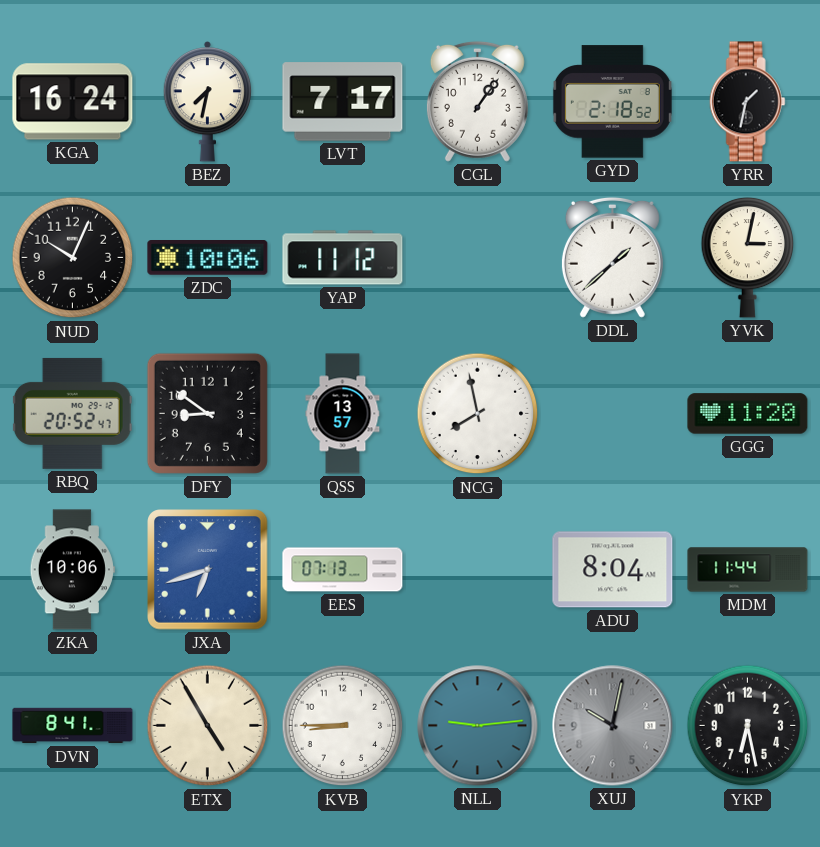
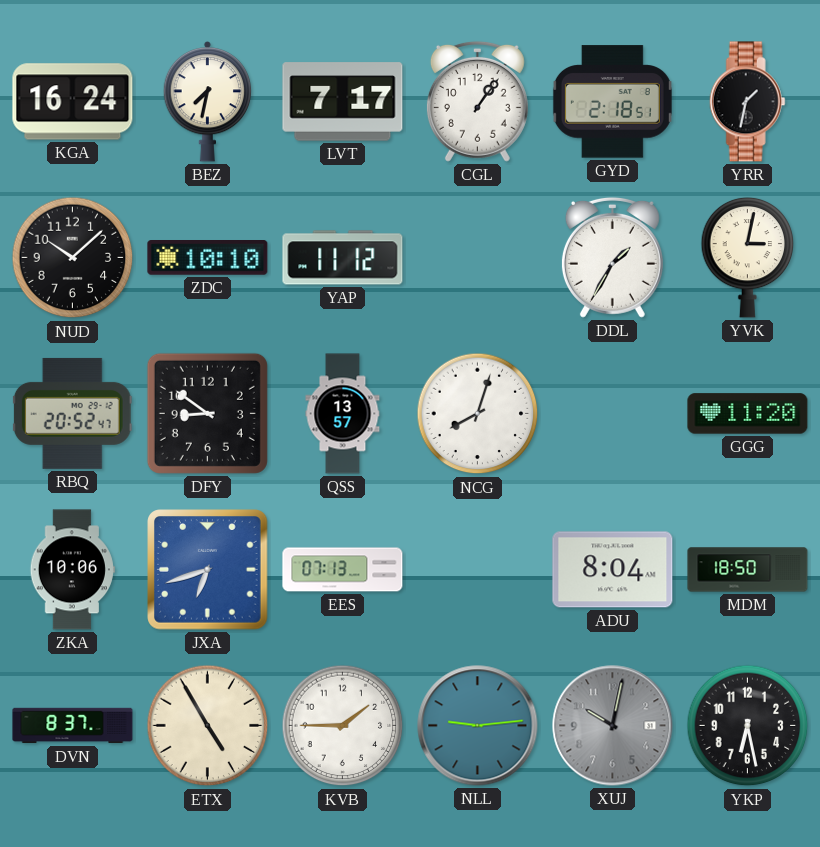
GYD: 2:18:52 -> 2:18:51 (612, 102)
NUD: 10:04 -> 10:08 (73, 258)
ZDC: 10:06 -> 10:10 (208, 258)
DDL: 1:38 -> 1:35 (612, 257)
NCG: 7:58 -> 8:03 (478, 414)
MDM: 11:44 -> 18:50 (748, 570)
DVN: 8:41 -> 8:37 (73, 726)
KVB: 8:45 -> 1:45 (343, 726)
